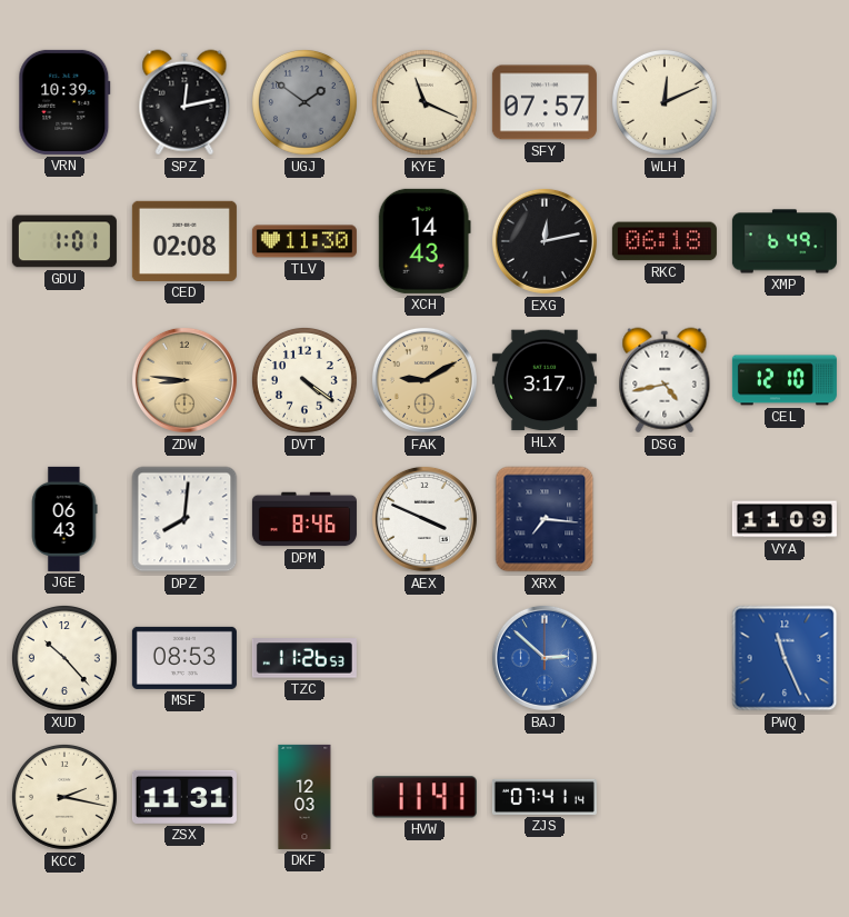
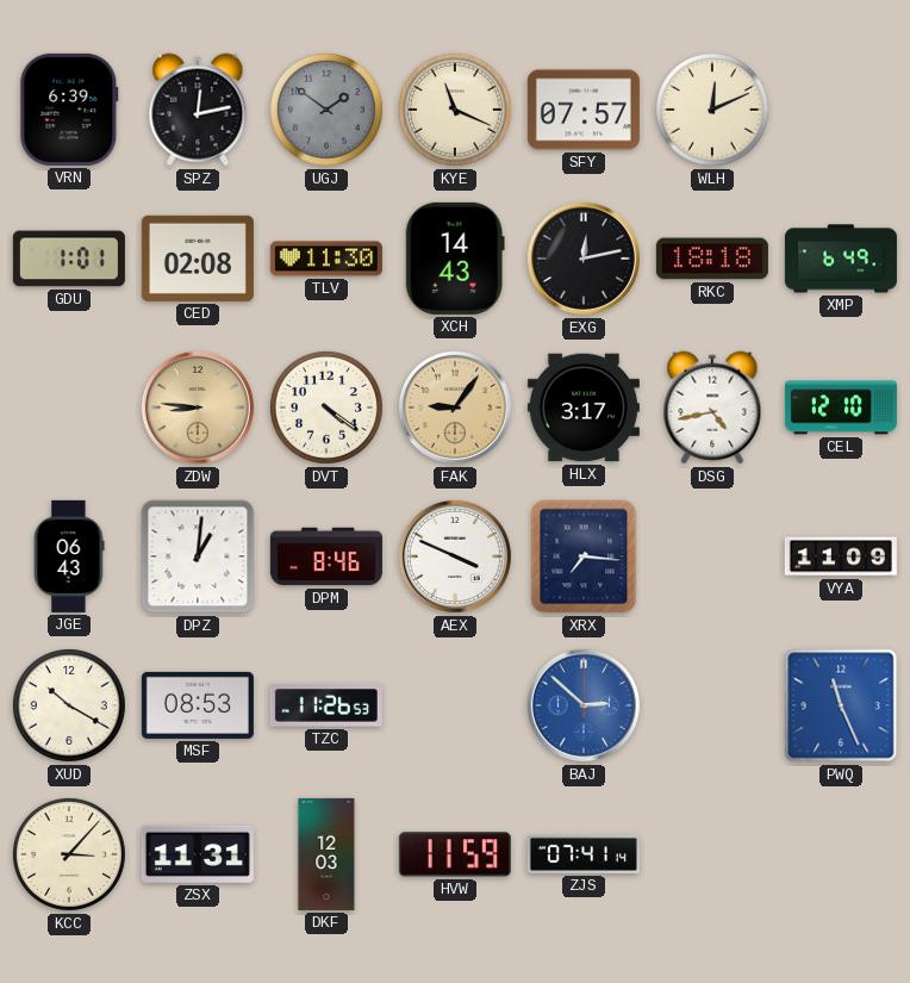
VRN: 10:39 -> 6:39 (69, 110)
RKC: 06:18 -> 18:18 (712, 259)
FAK: 9:10 -> 9:06 (455, 407)
DPZ: 8:01 -> 1:01 (198, 556)
XUD: 10:23 -> 10:20 (69, 705)
KCC: 2:17 -> 3:07 (69, 854)
HVW: 11:41 -> 11:59 (455, 854)
